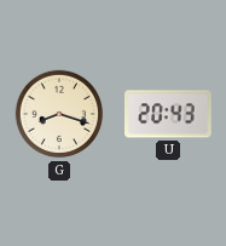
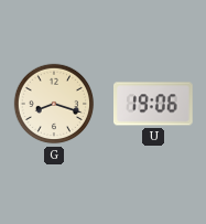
U: 20:43 -> 19:06 (154, 104)
